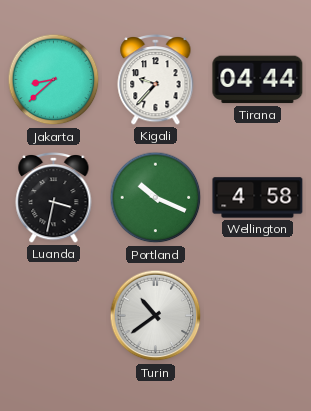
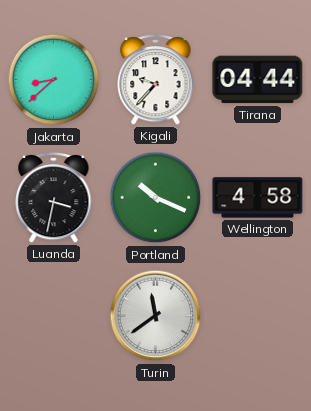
Turin: 10:39 -> 11:39 (156, 316)
